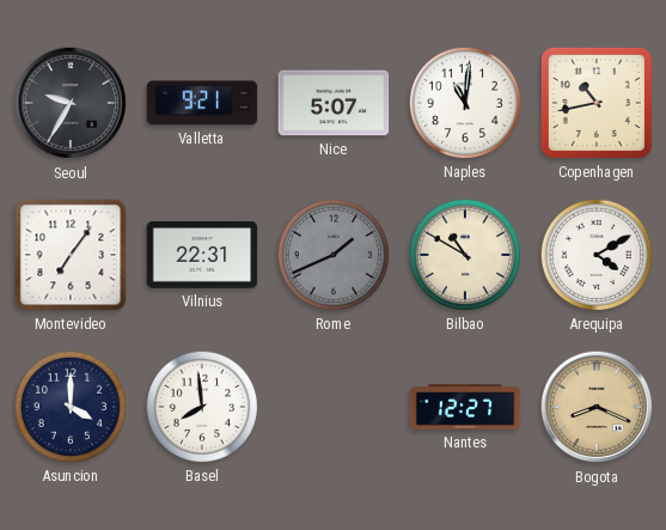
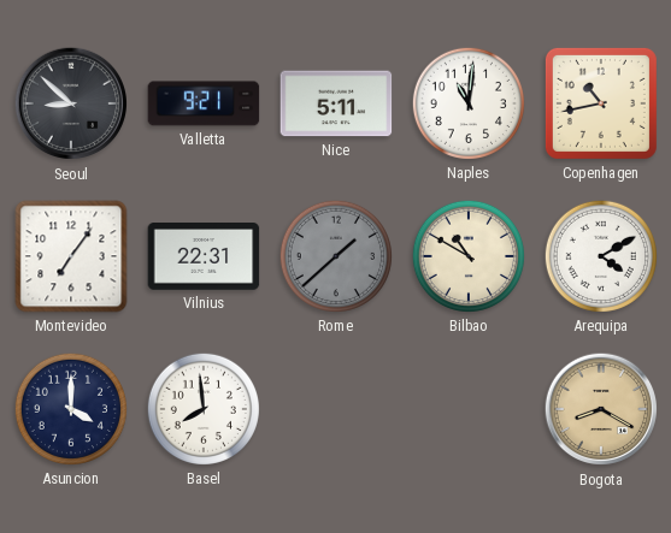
Seoul: 9:35 -> 8:52 (71, 103)
Nice: 5:07 -> 5:11 (336, 103)
Rome: 1:41 -> 1:38 (336, 256)
Nantes: 12:27 -> none (465, 407)
Bogota: 8:19 -> 8:20 (601, 409)
